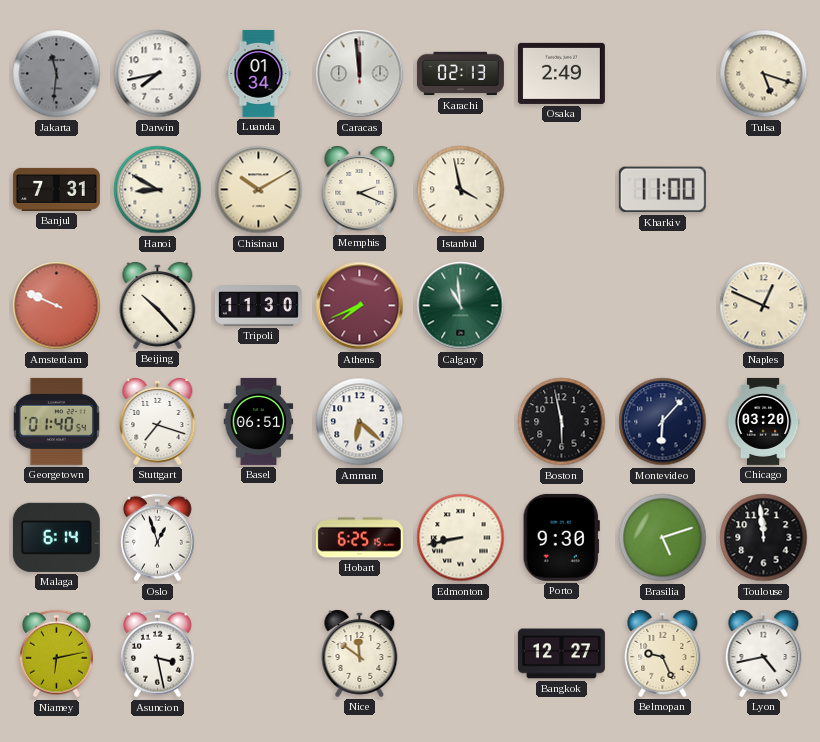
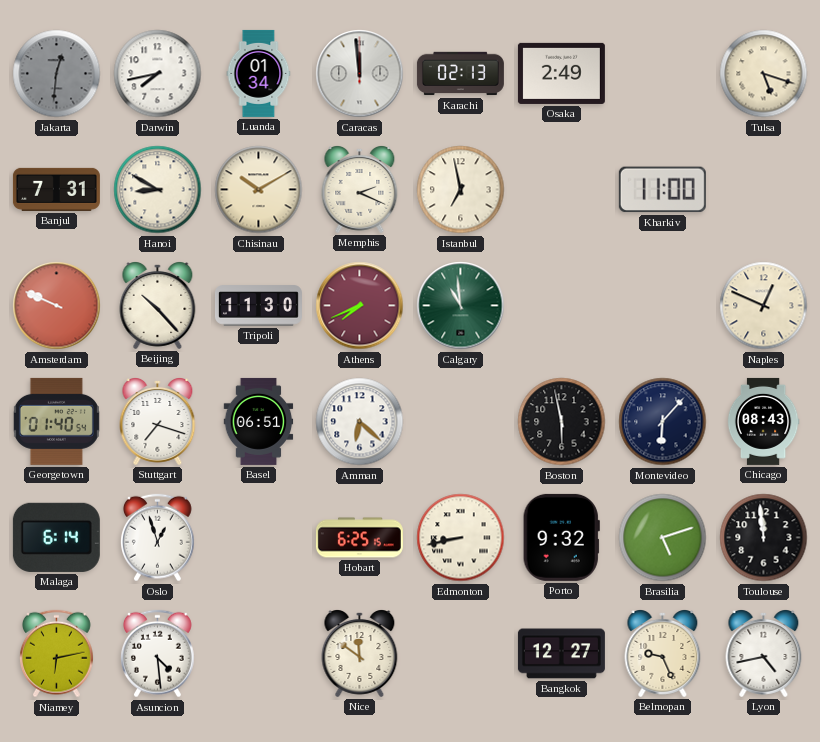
Jakarta: 11:31 -> 12:31 (57, 74)
Istanbul: 3:58 -> 6:58 (461, 190)
Chicago: 03:20 -> 08:43 (763, 421)
Porto: 9:30 -> 9:32 (561, 537)
Asuncion: 3:28 -> 4:29 (157, 654)
